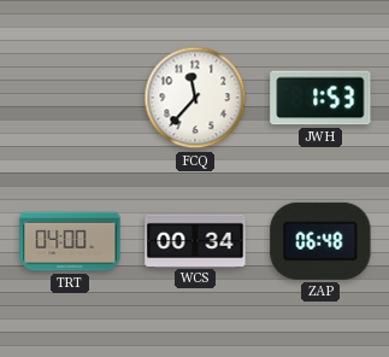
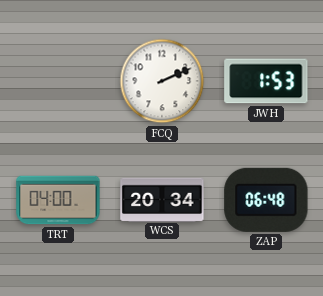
FCQ: 11:37 -> 2:11 (162, 81)
WCS: 00:34 -> 20:34 (162, 199)
